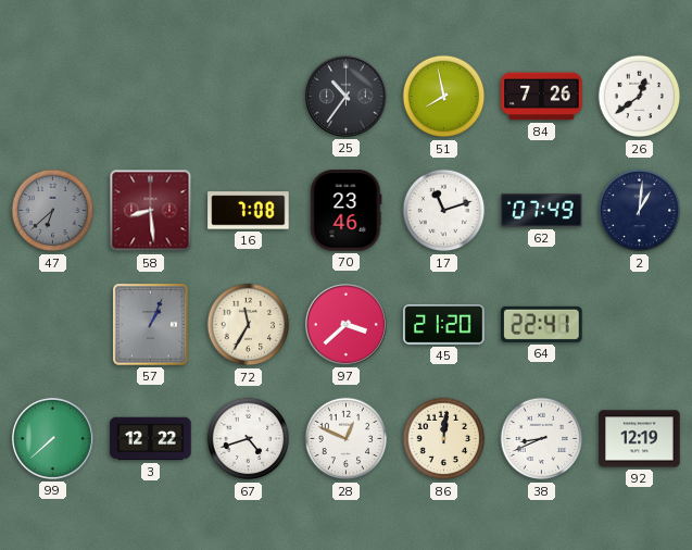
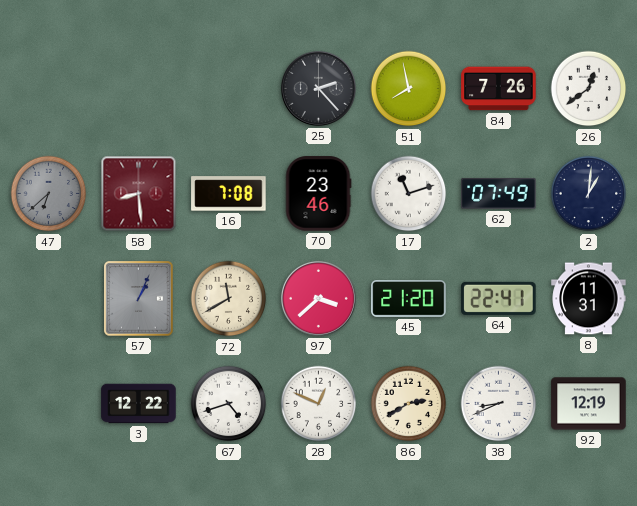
25: 10:36 -> 2:23 (318, 88)
72: 11:35 -> 11:40 (229, 299)
8: none -> 11:31 (589, 299)
99: 7:38 -> none (52, 438)
86: 12:01 -> 2:40 (409, 404)
